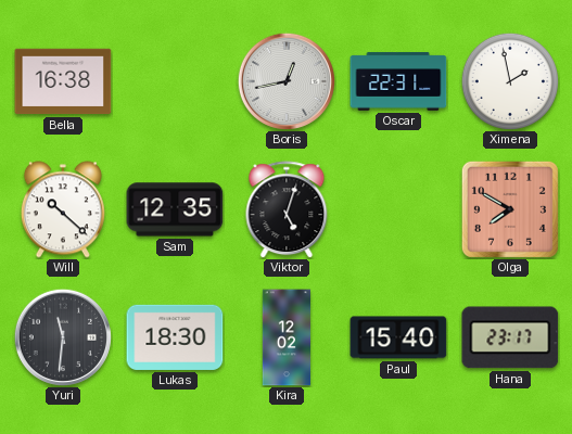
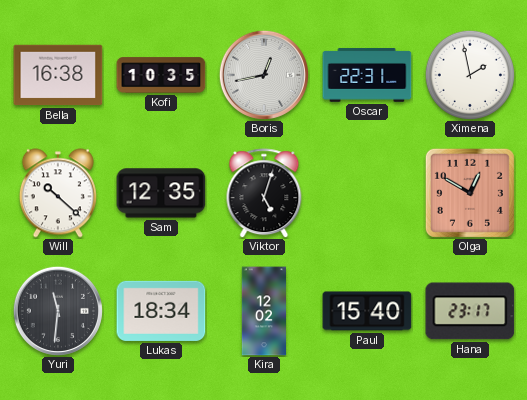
Kofi: none -> 10:35 (161, 75)
Olga: 7:50 -> 12:50 (470, 193)
Lukas: 18:30 -> 18:34 (161, 311)
